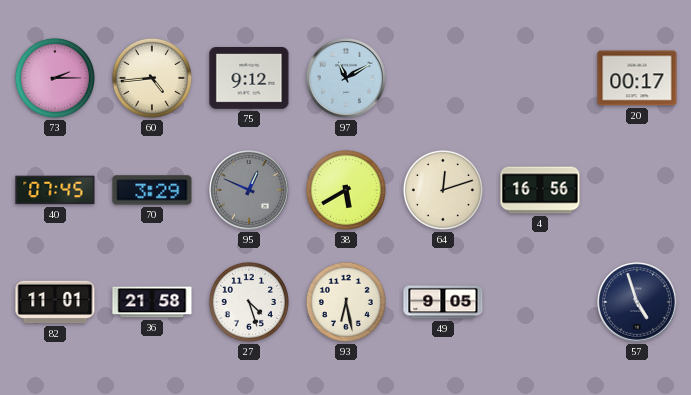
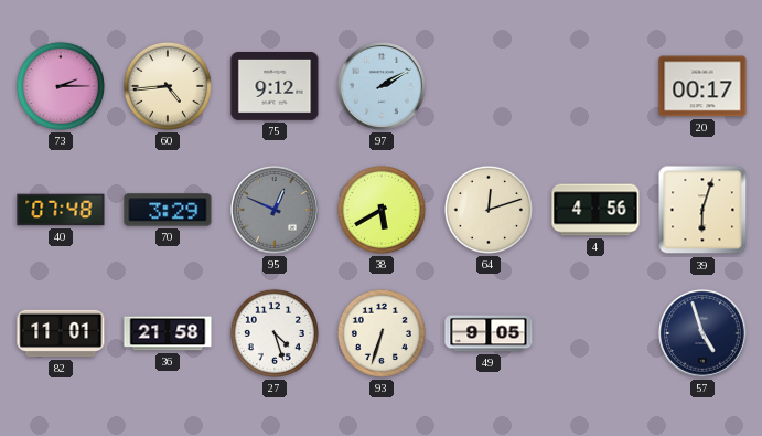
97: 11:10 -> 2:10 (383, 87)
40: 07:45 -> 07:48 (61, 210)
4: 16:56 -> 4:56 (595, 210)
39: none -> 6:03 (702, 210)
93: 6:28 -> 6:33 (382, 333)
